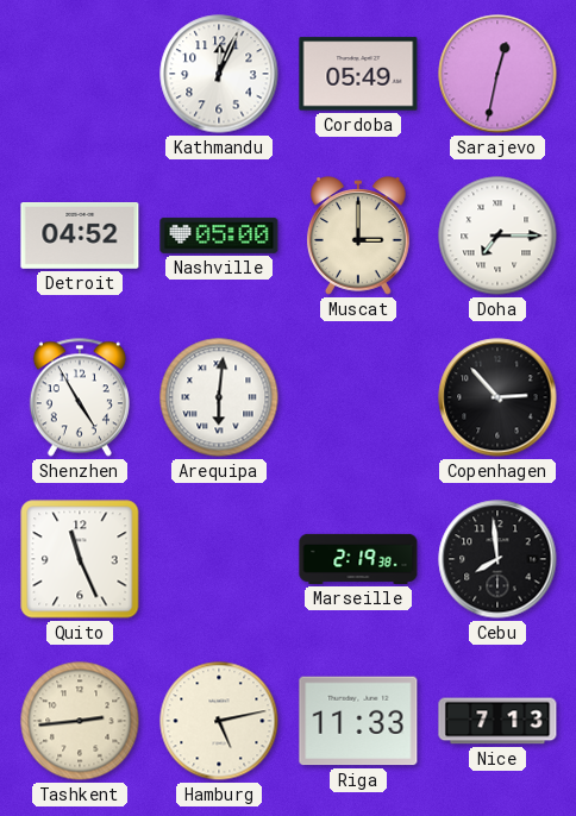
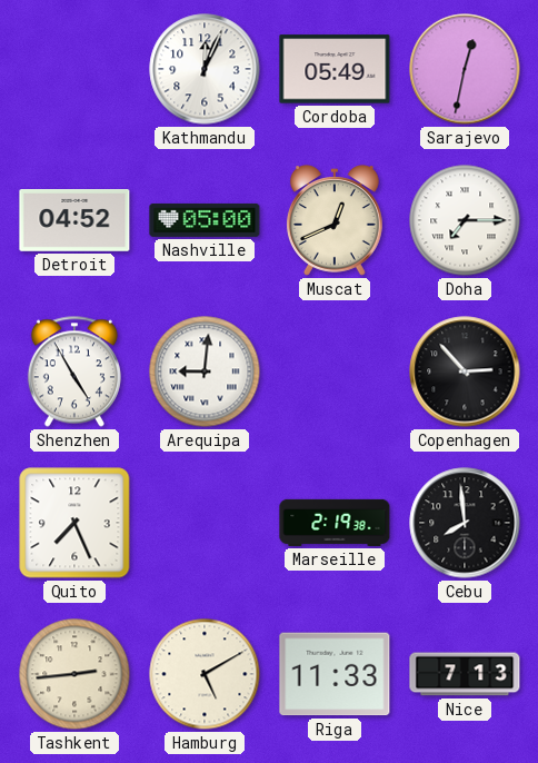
Muscat: 3:00 -> 12:41 (335, 220)
Arequipa: 6:01 -> 9:01 (205, 371)
Quito: 11:26 -> 7:26 (74, 523)
Hamburg: 5:13 -> 5:10 (205, 674)
